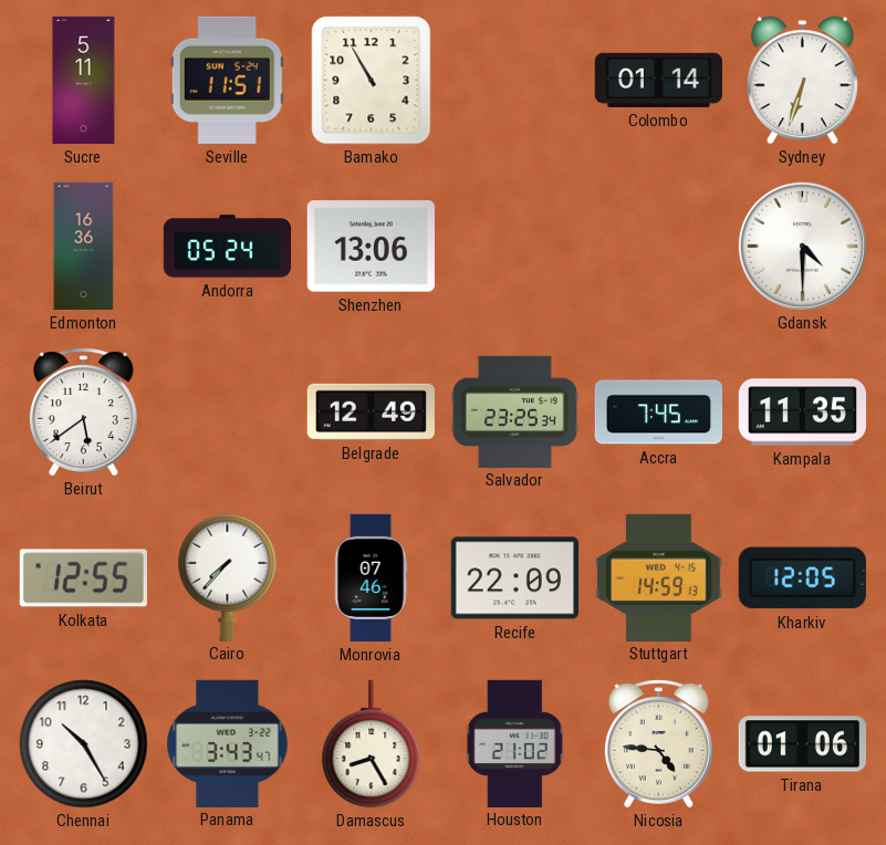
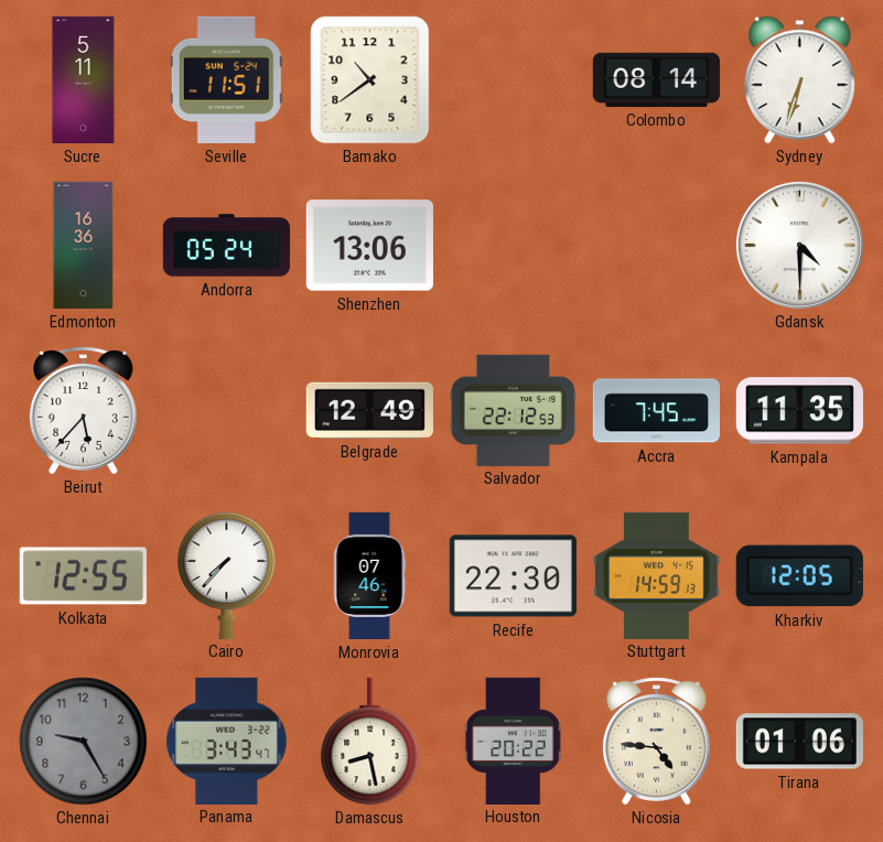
Bamako: 10:55 -> 10:39 (370, 80)
Colombo: 01:14 -> 08:14 (656, 79)
Beirut: 5:39 -> 5:37 (83, 411)
Salvador: 23:25 -> 22:12 (513, 410)
Recife: 22:09 -> 22:30 (513, 576)
Chennai: 10:25 -> 9:25 (84, 742)
Chennai dial: white -> grey (84, 742)
Damascus: 8:25 -> 8:28 (370, 742)
Houston: 21:02 -> 20:22 (513, 741)
